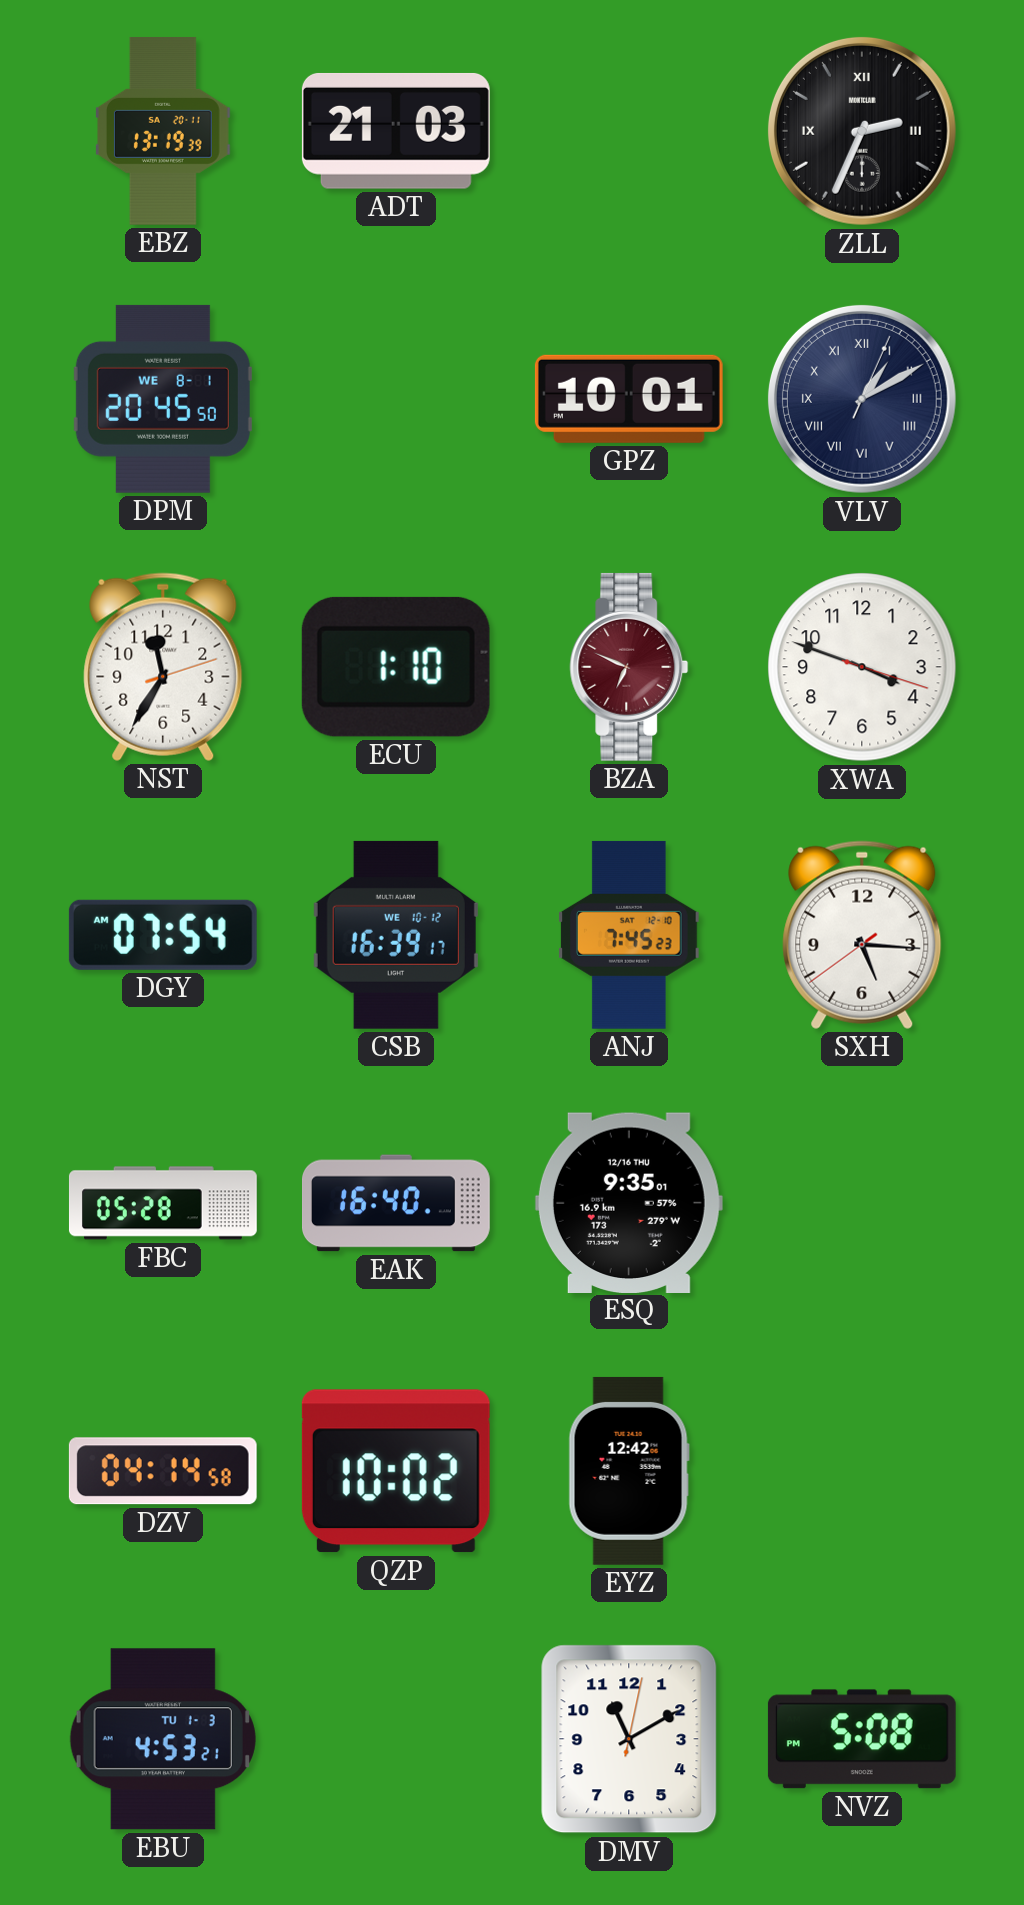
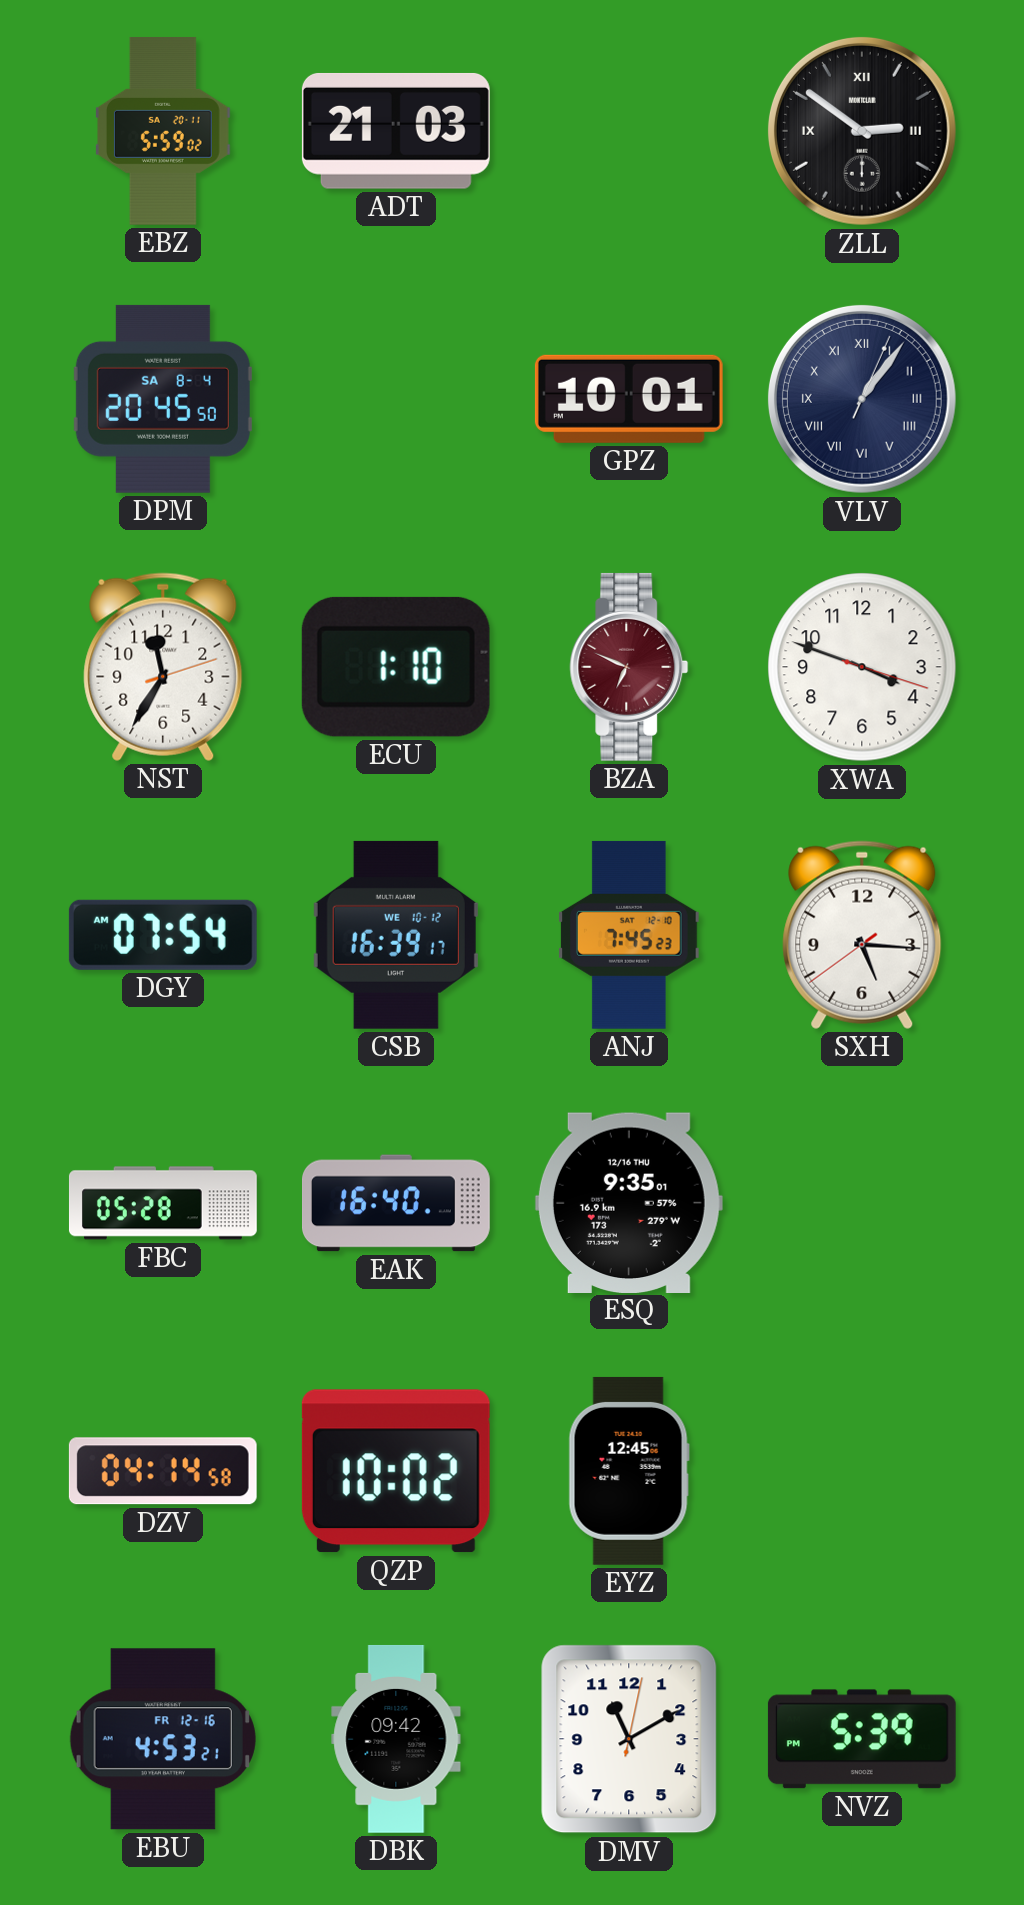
EBZ: 13:19 -> 5:59 (163, 131)
ZLL: 2:34 -> 2:51 (862, 131)
DPM date: WE 8-1 -> SA 8-4 (163, 399)
VLV: 1:10 -> 1:06 (862, 399)
EYZ: 12:42 -> 12:45 (629, 1471)
EBU date: TU 1-3 -> FR 12-16 (163, 1739)
DBK: none -> 09:42 (396, 1739)
NVZ: 5:08 -> 5:39 (862, 1739)
